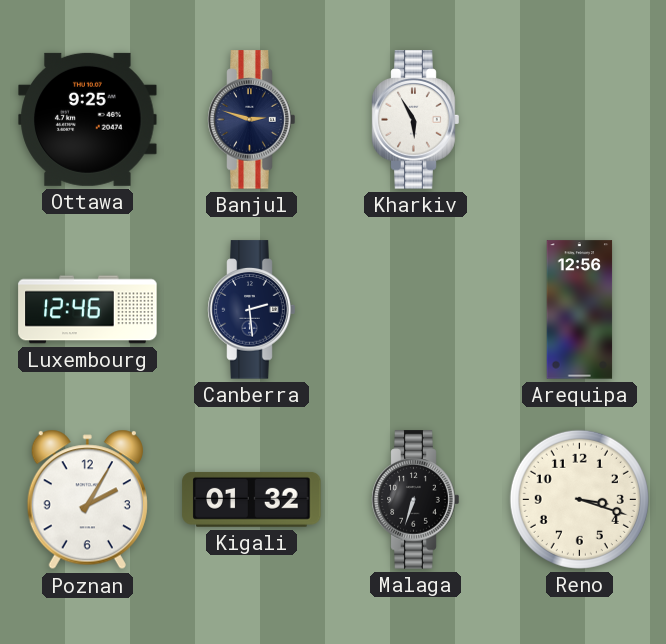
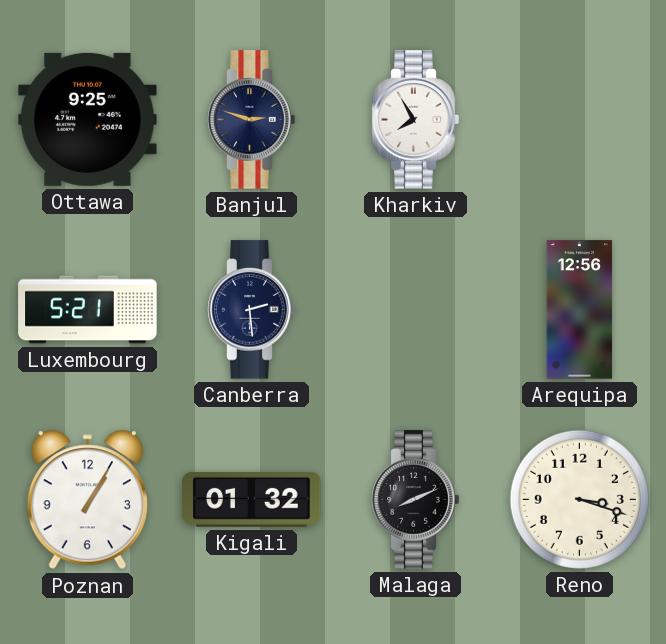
Kharkiv: 5:55 -> 7:55 (416, 120)
Luxembourg: 12:46 -> 5:21 (88, 310)
Poznan: 2:05 -> 1:05 (87, 500)
Malaga: 6:33 -> 8:11 (416, 500)
